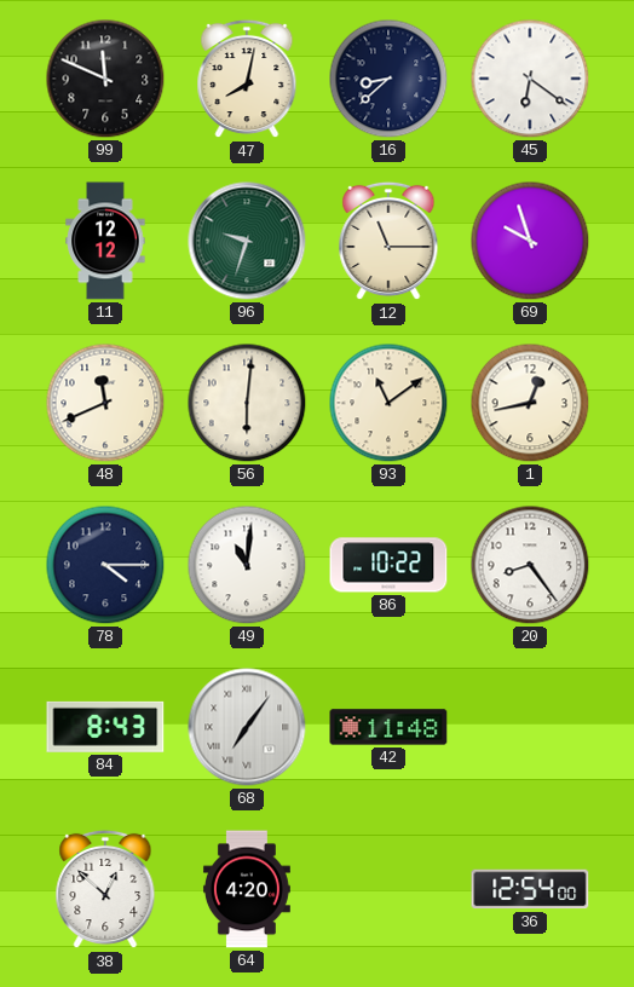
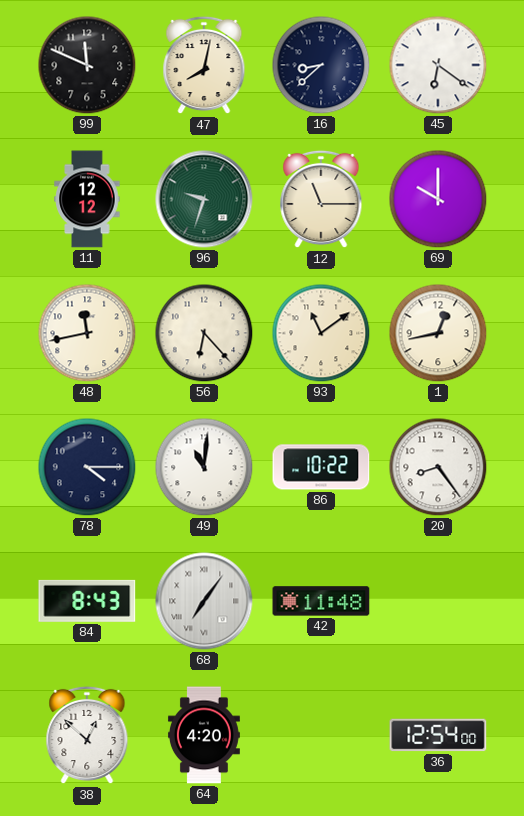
69: 9:57 -> 10:00 (438, 199)
48: 11:41 -> 11:43 (87, 333)
56: 6:01 -> 6:23 (204, 333)
